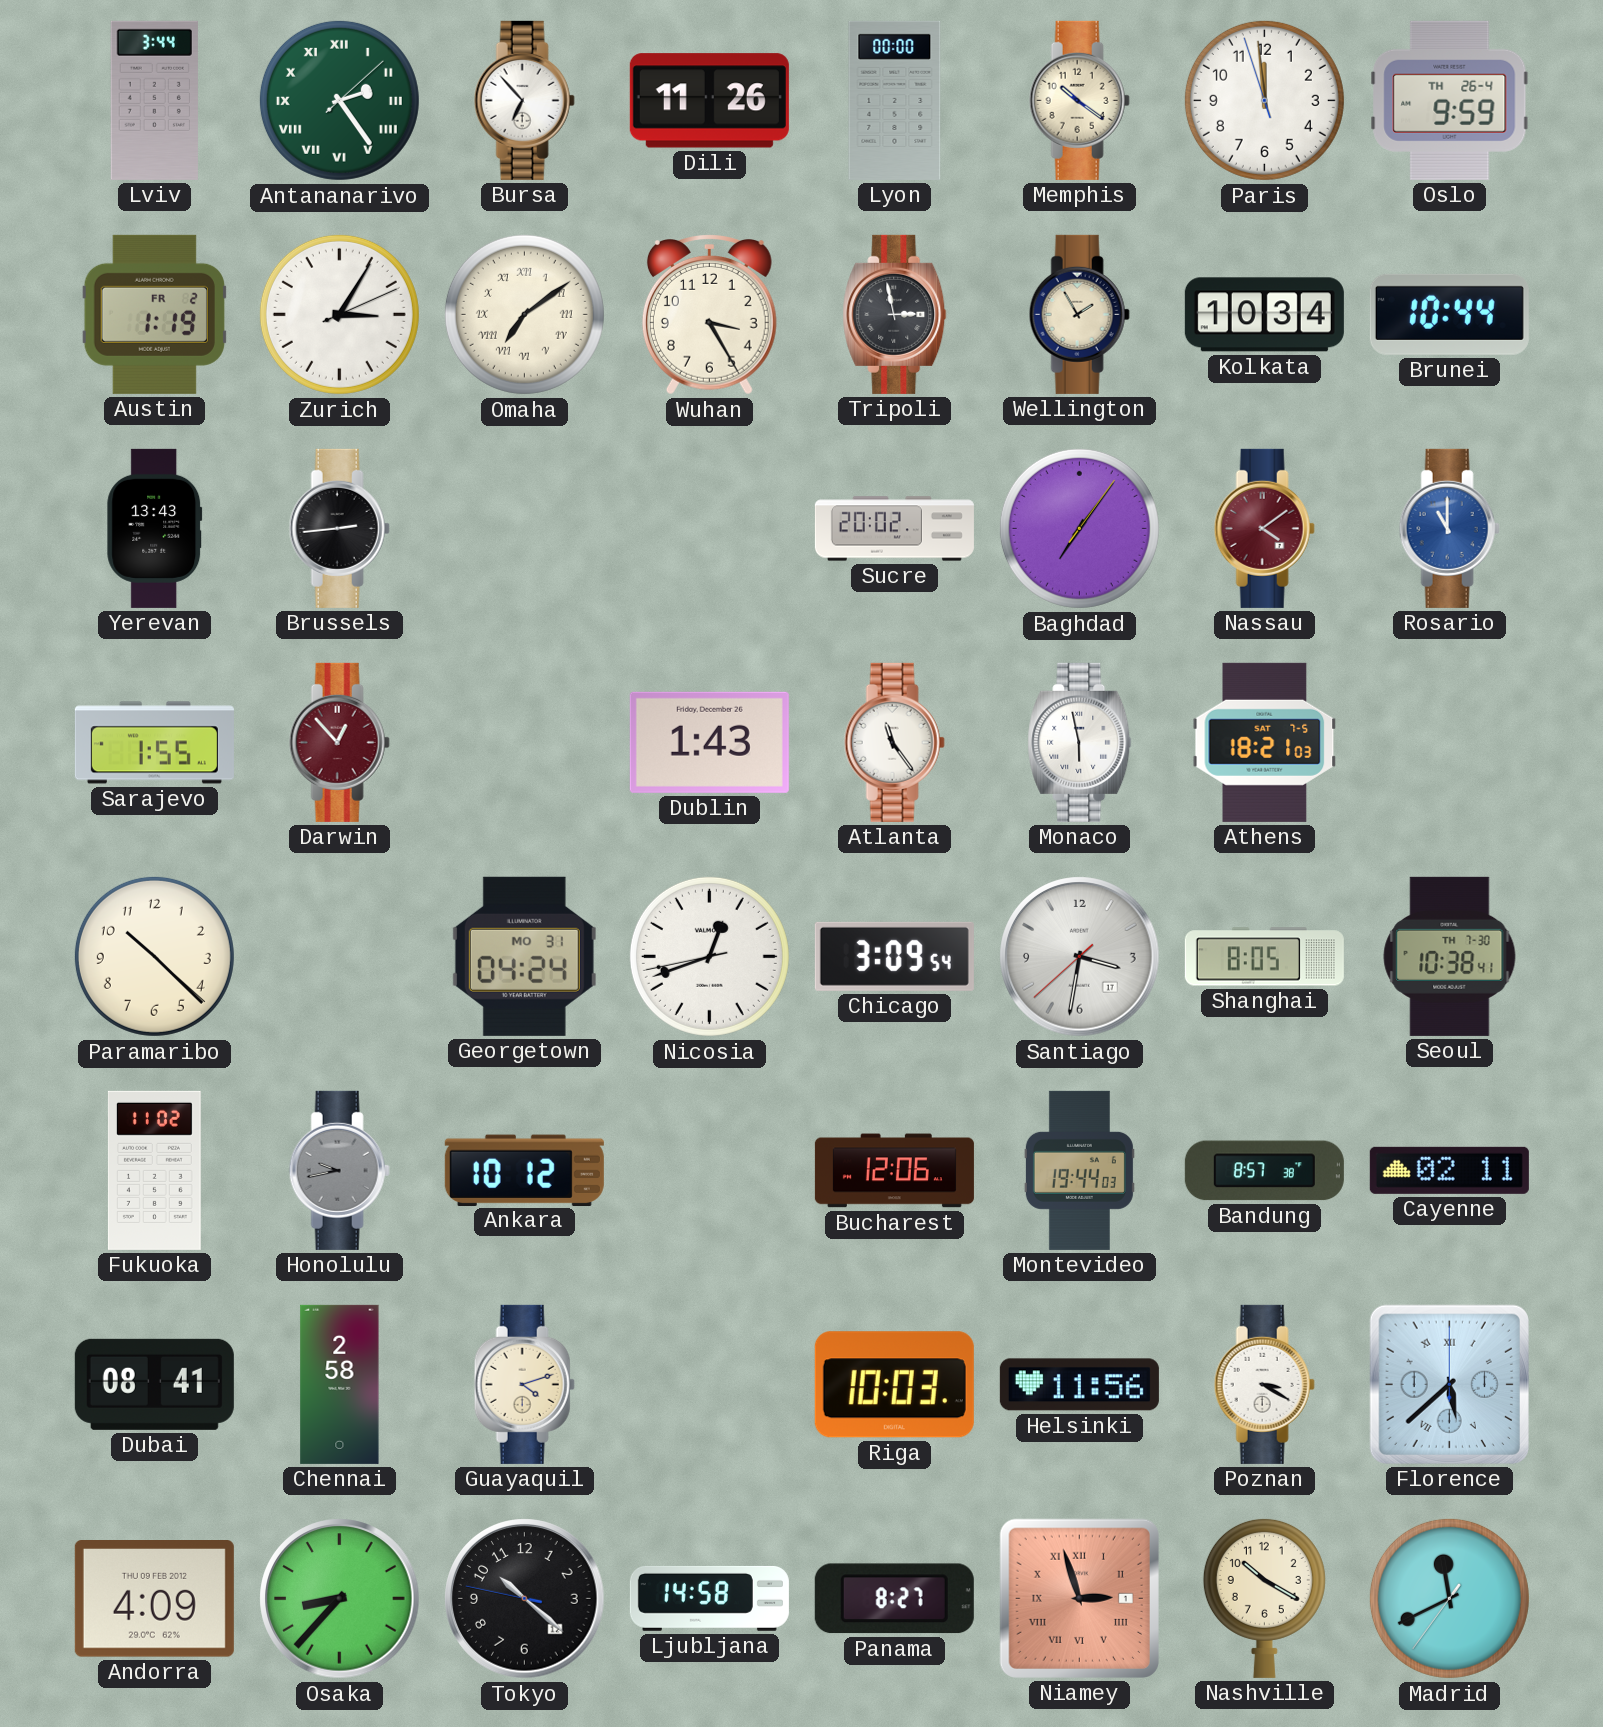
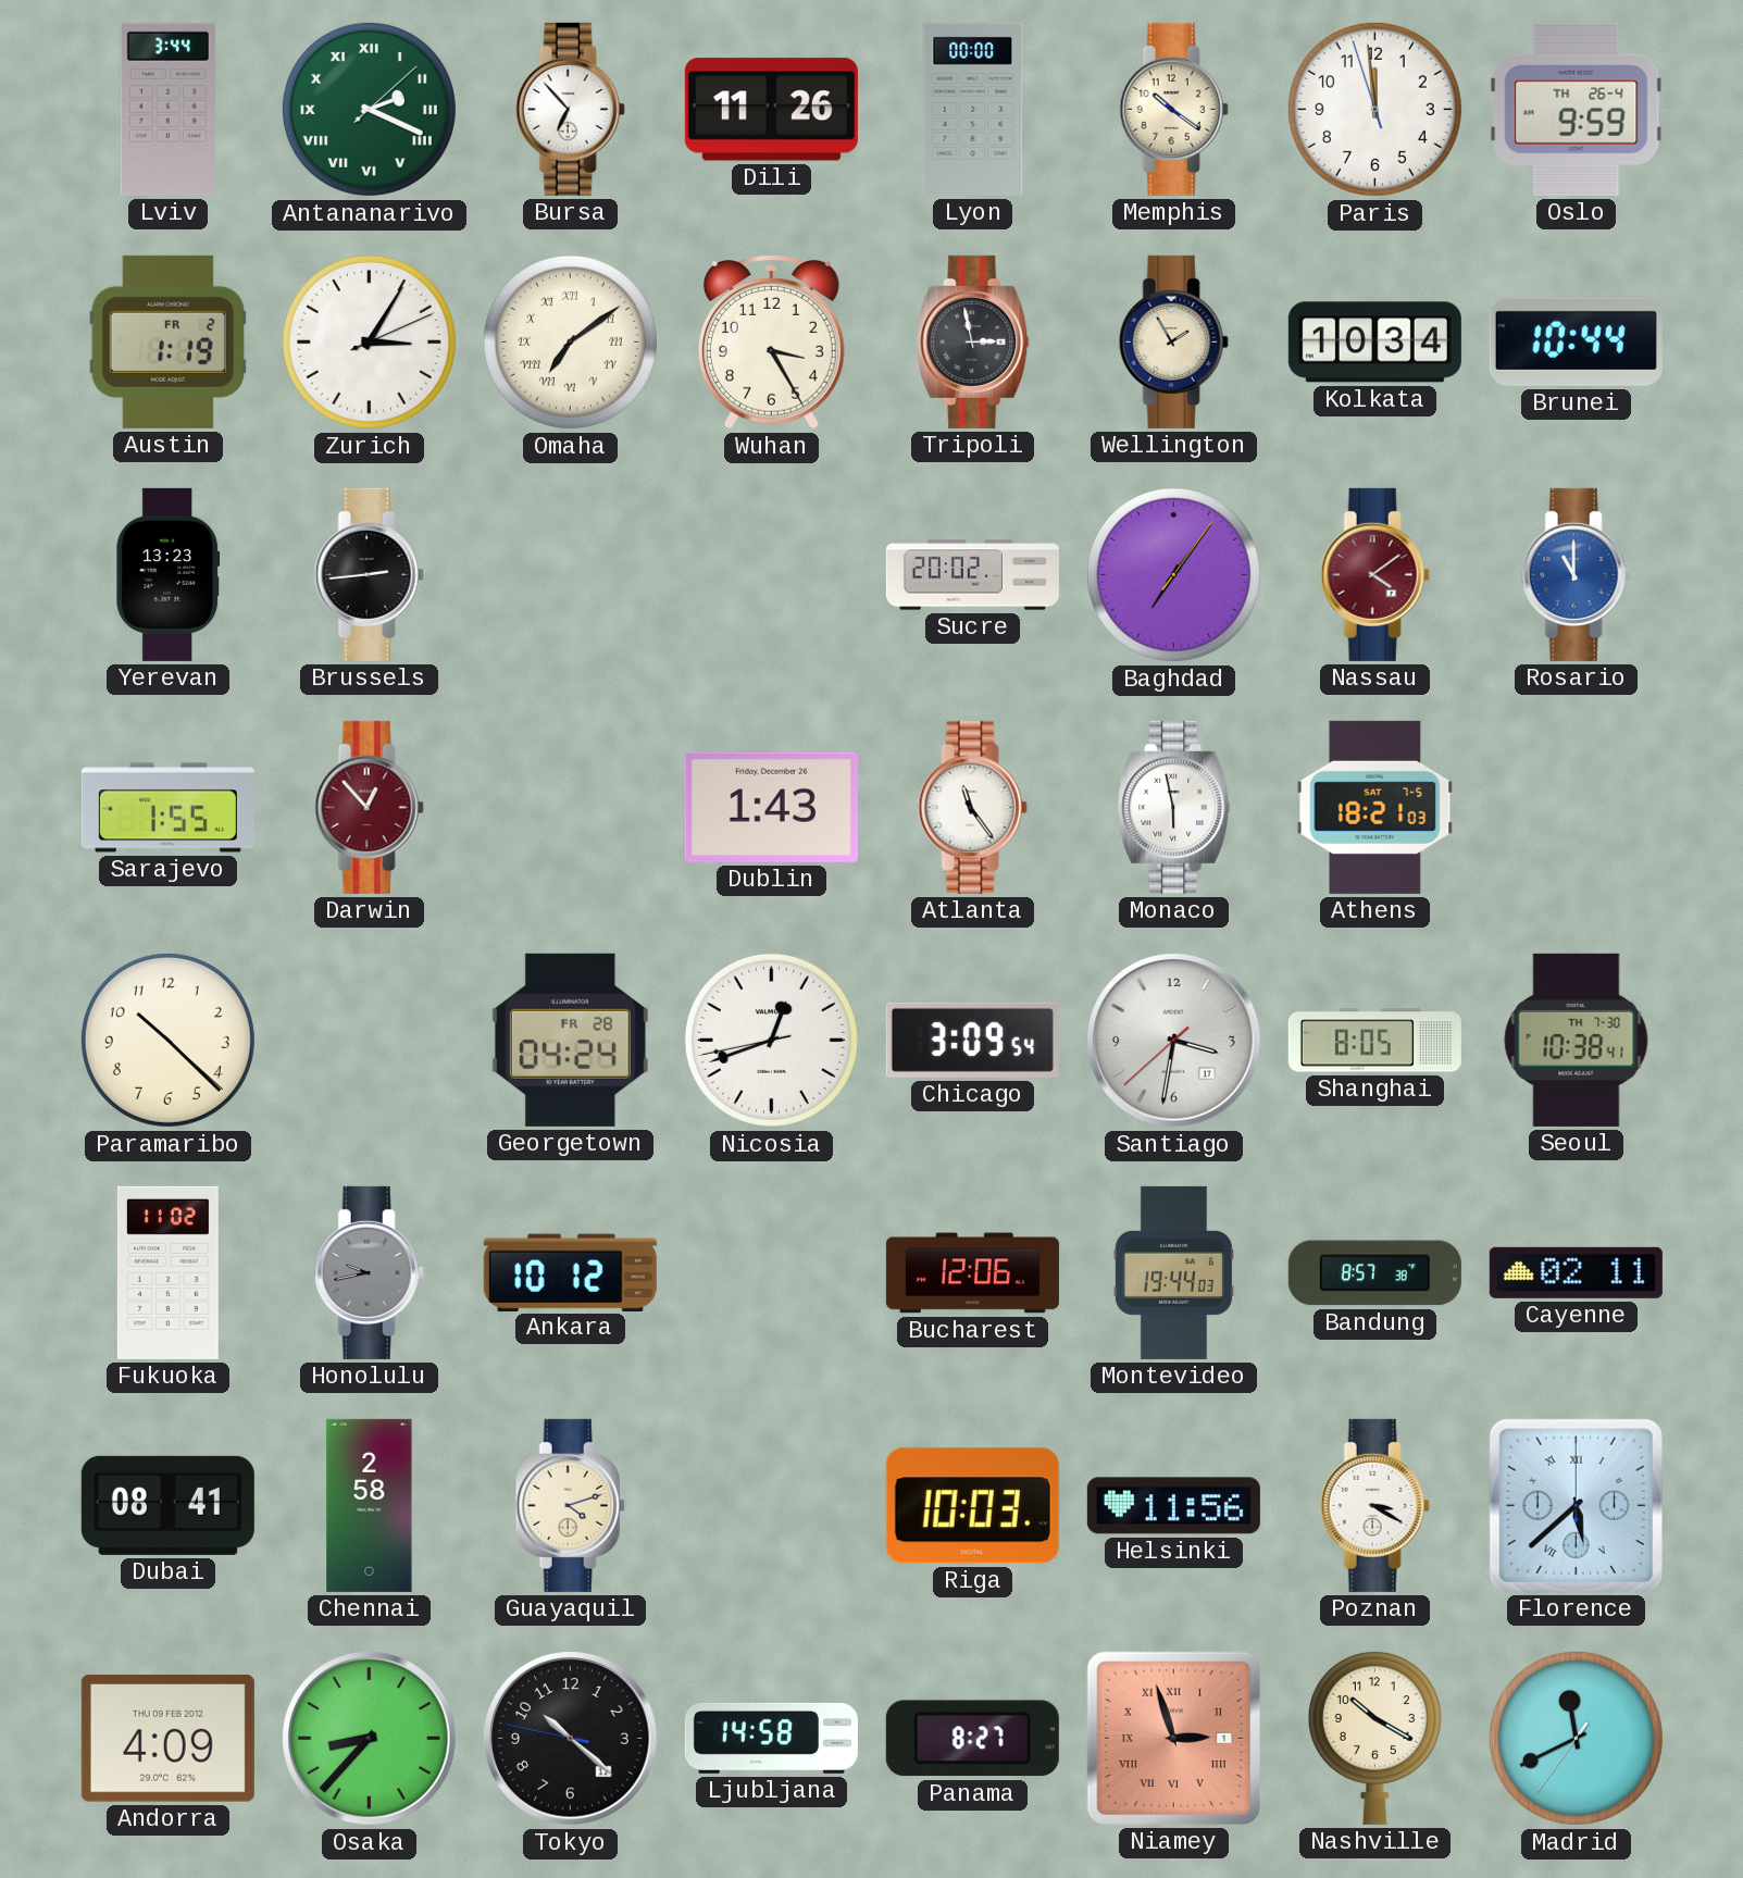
Antananarivo: 2:24 -> 2:19 (369, 109)
Yerevan: 13:43 -> 13:23 (169, 574)
Georgetown date: MO 31 -> FR 28 (570, 1040)
